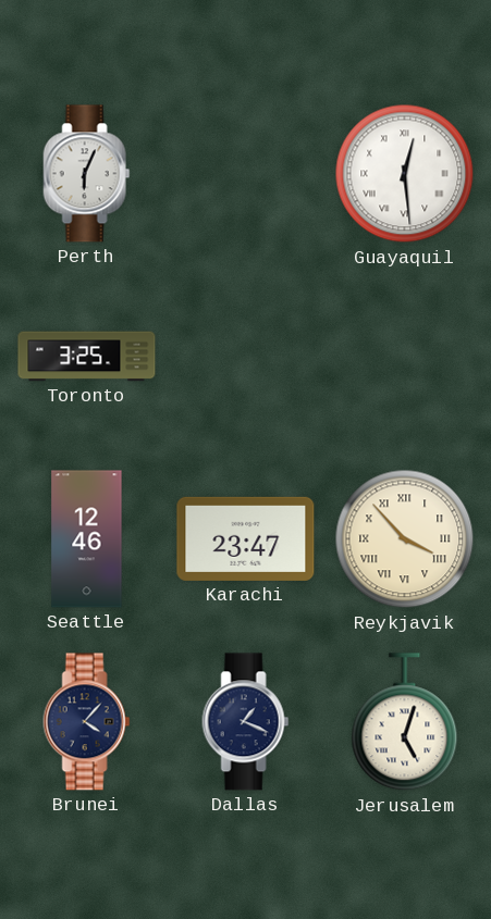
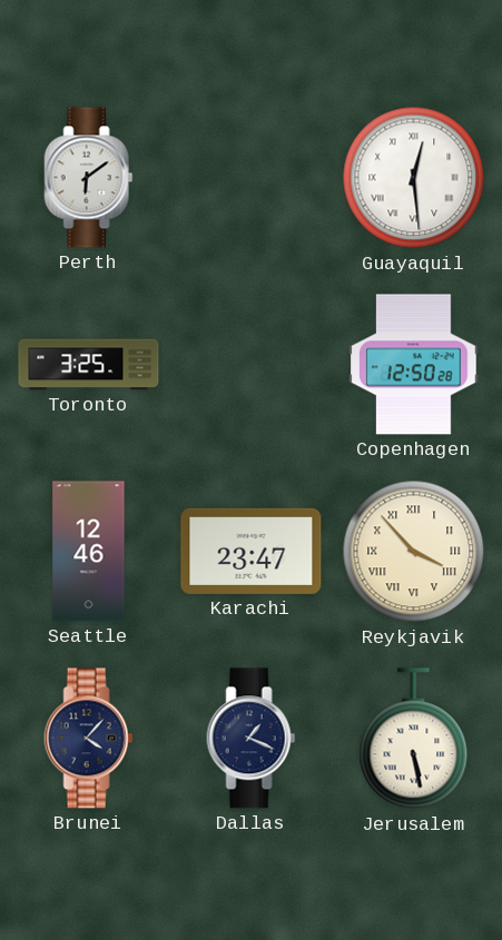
Perth: 6:04 -> 6:09 (89, 178)
Copenhagen: none -> 12:50 (414, 365)
Jerusalem: 5:03 -> 5:28 (414, 739)
